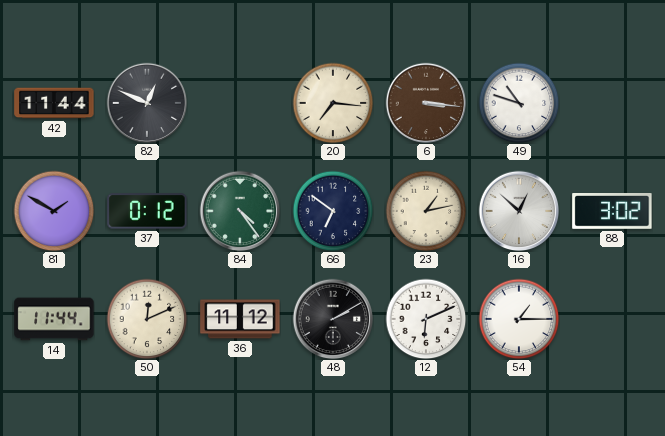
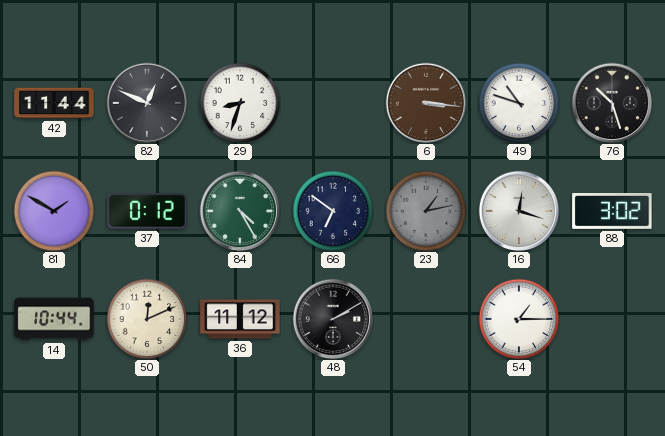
29: none -> 8:33 (240, 103)
20: 7:16 -> none (333, 103)
76: none -> 10:27 (612, 103)
84: 4:24 -> 4:25 (240, 211)
23 dial: cream -> grey (426, 211)
16: 12:52 -> 12:18 (519, 211)
14: 11:44 -> 10:44 (54, 319)
12: 6:11 -> none (426, 319)
